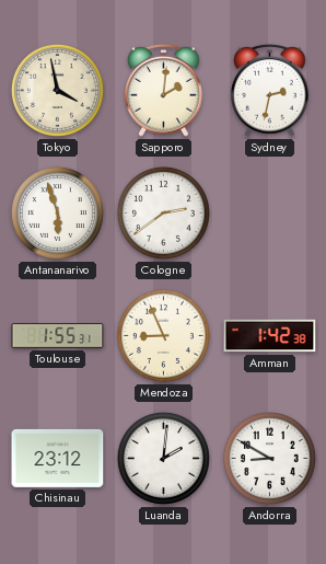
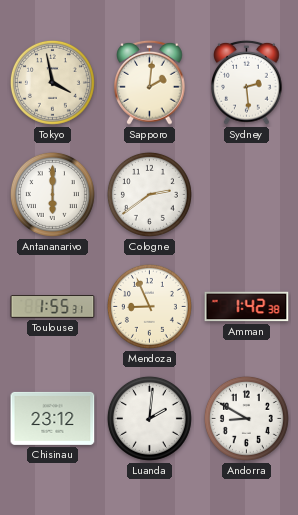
Sydney: 2:32 -> 2:29 (247, 82)
Antananarivo: 5:57 -> 6:00 (52, 194)
